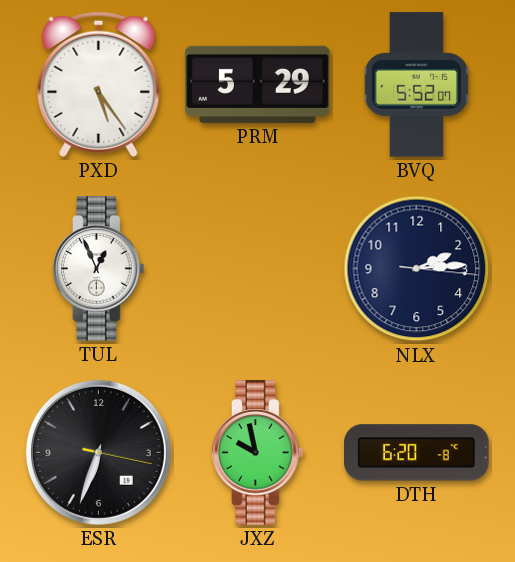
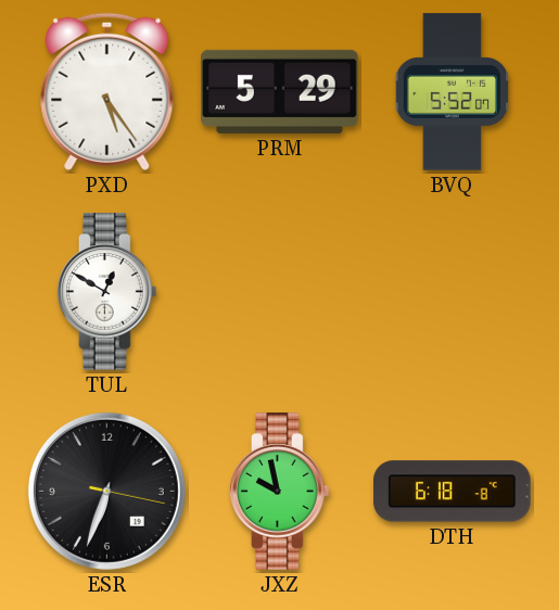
TUL: 12:56 -> 12:50 (107, 292)
NLX: 2:14 -> none (417, 269)
DTH: 6:20 -> 6:18 (453, 492)
